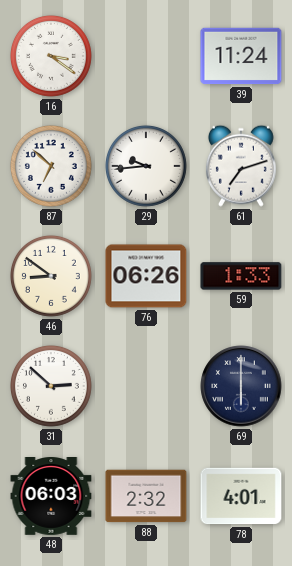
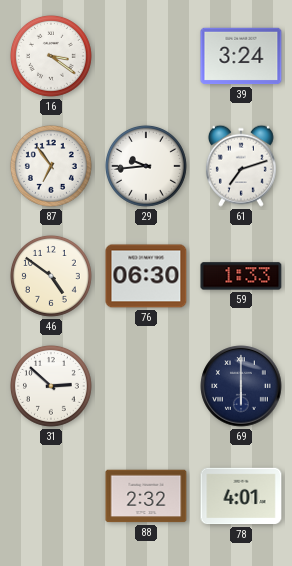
39: 11:24 -> 3:24 (241, 56)
87: 6:52 -> 6:54 (51, 166)
46: 8:51 -> 4:51 (51, 276)
76: 06:26 -> 06:30 (146, 276)
48: 06:03 -> none (51, 497)
